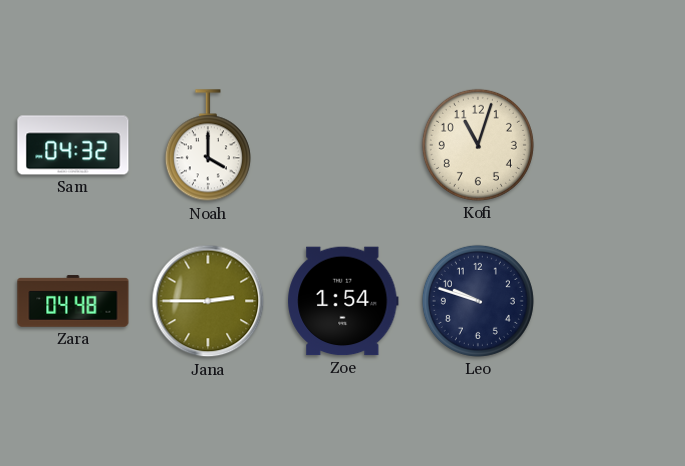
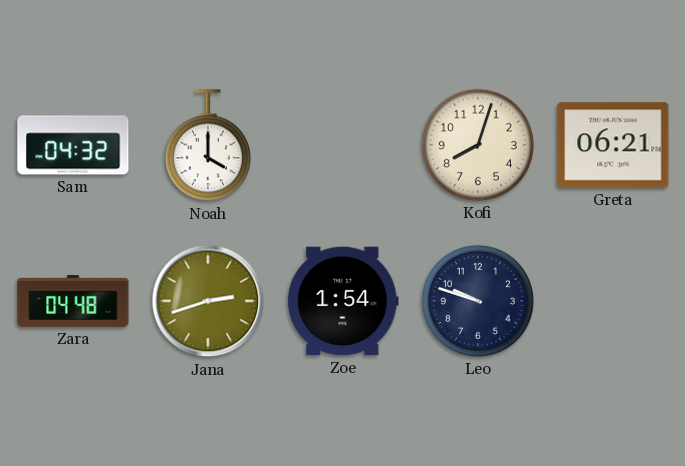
Kofi: 11:03 -> 8:03 (478, 145)
Greta: none -> 06:21 (613, 145)
Jana: 2:45 -> 2:42 (208, 301)
